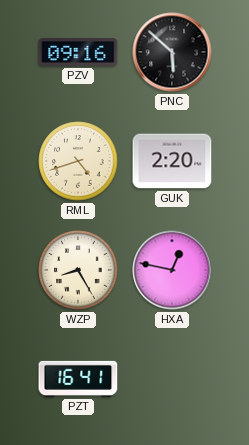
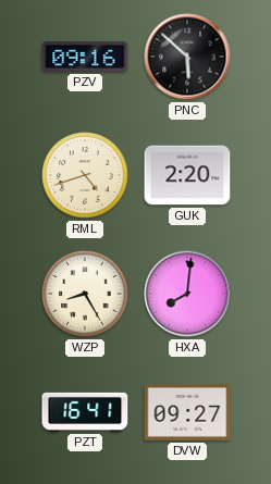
HXA: 12:47 -> 8:01 (187, 294)
DVW: none -> 09:27 (187, 412)
